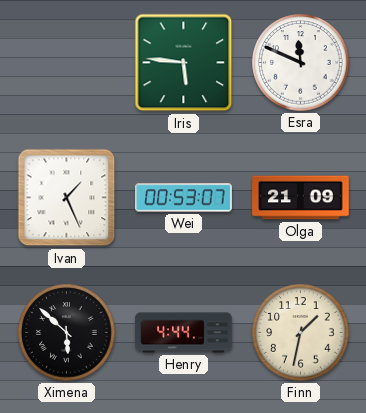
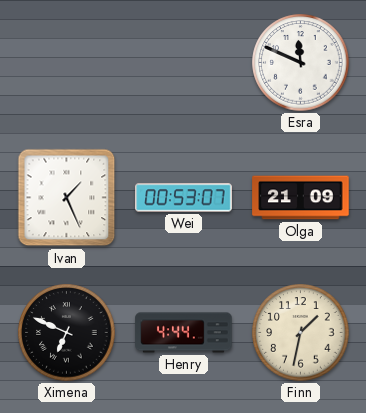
Iris: 5:46 -> none (184, 63)
Ximena: 5:52 -> 6:49 (67, 333)
